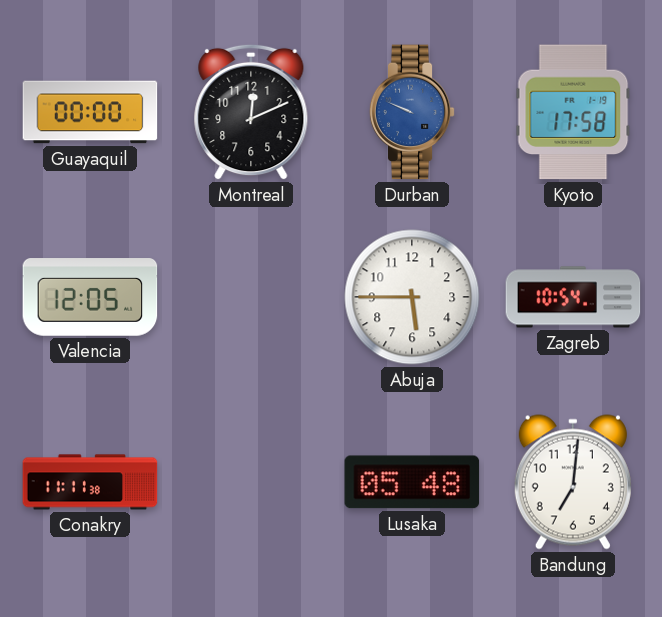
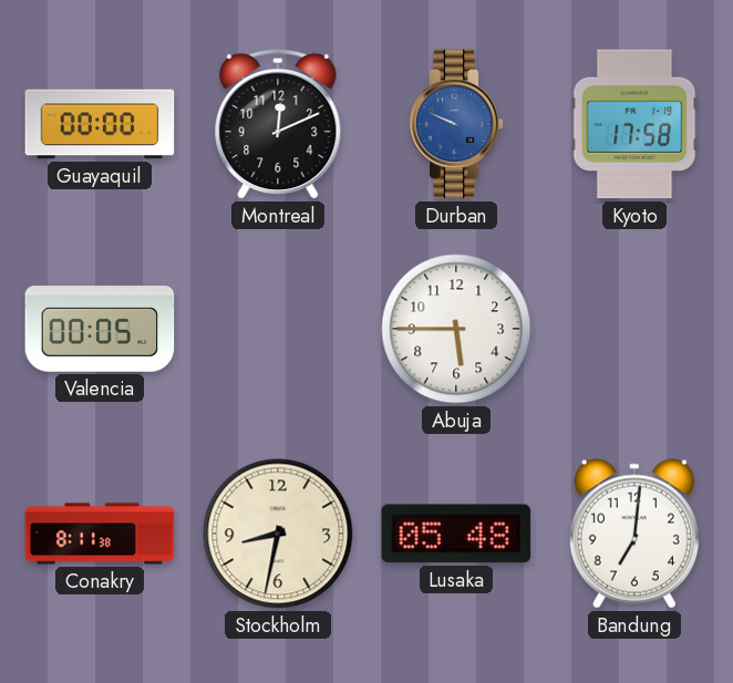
Valencia: 12:05 -> 00:05 (100, 329)
Zagreb: 10:54 -> none (573, 297)
Conakry: 11:11 -> 8:11 (100, 534)
Stockholm: none -> 8:32 (278, 534)
